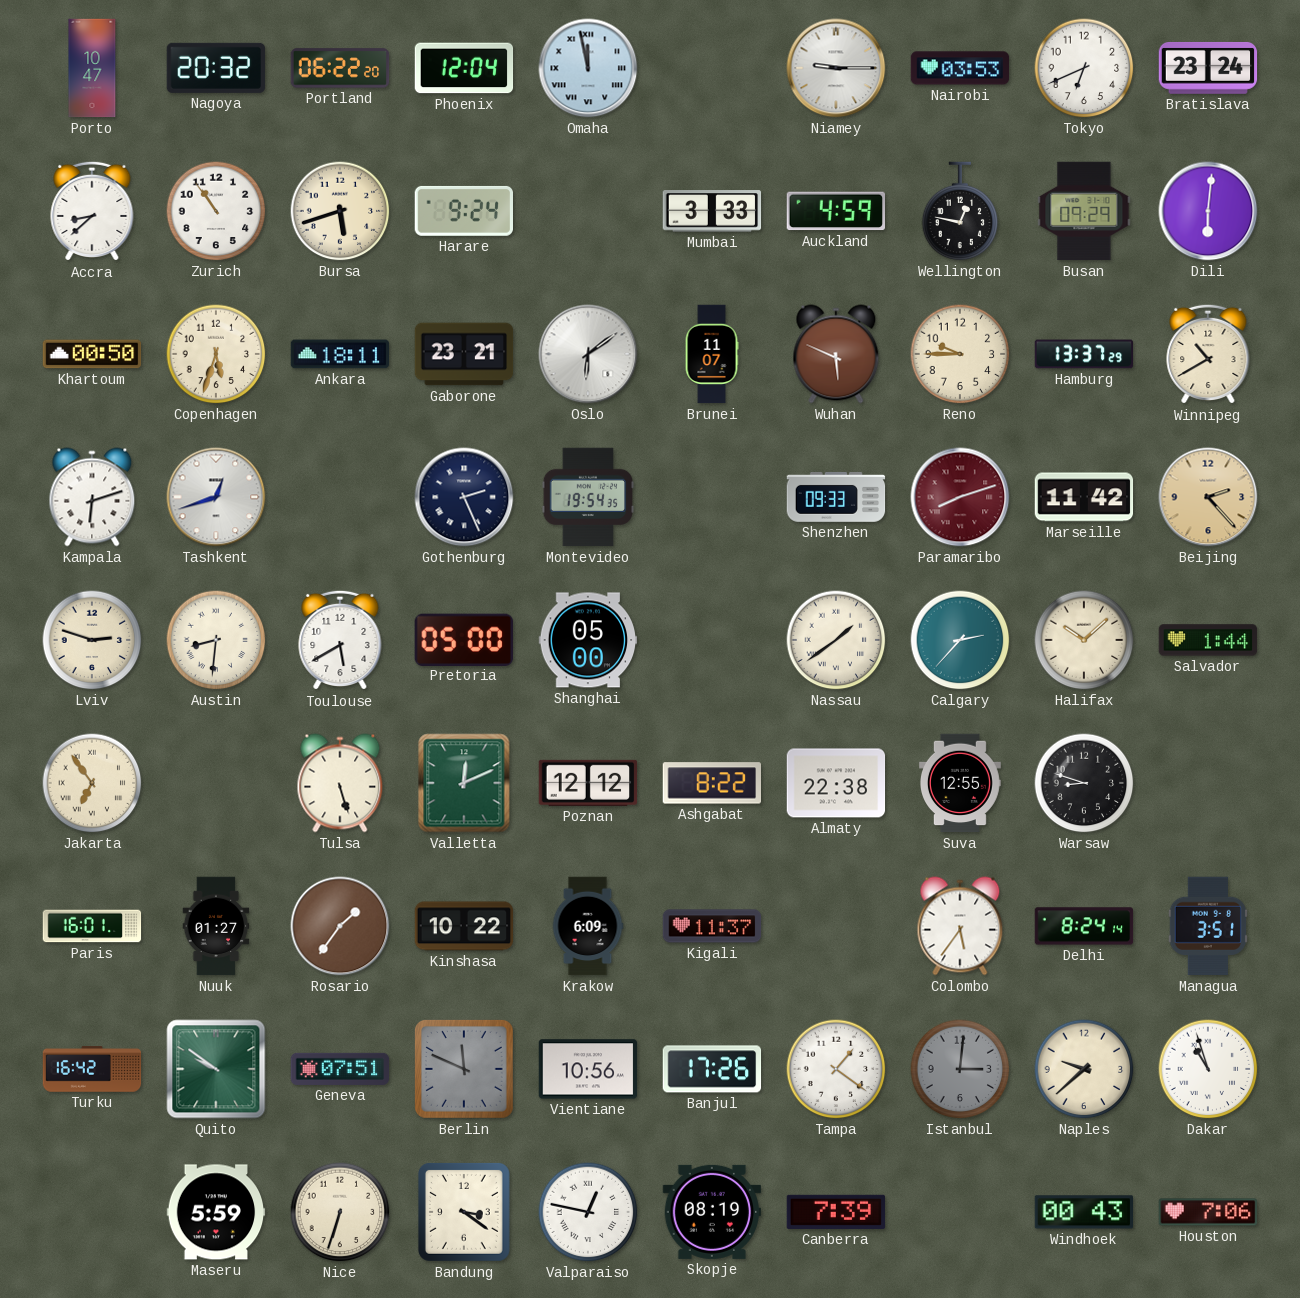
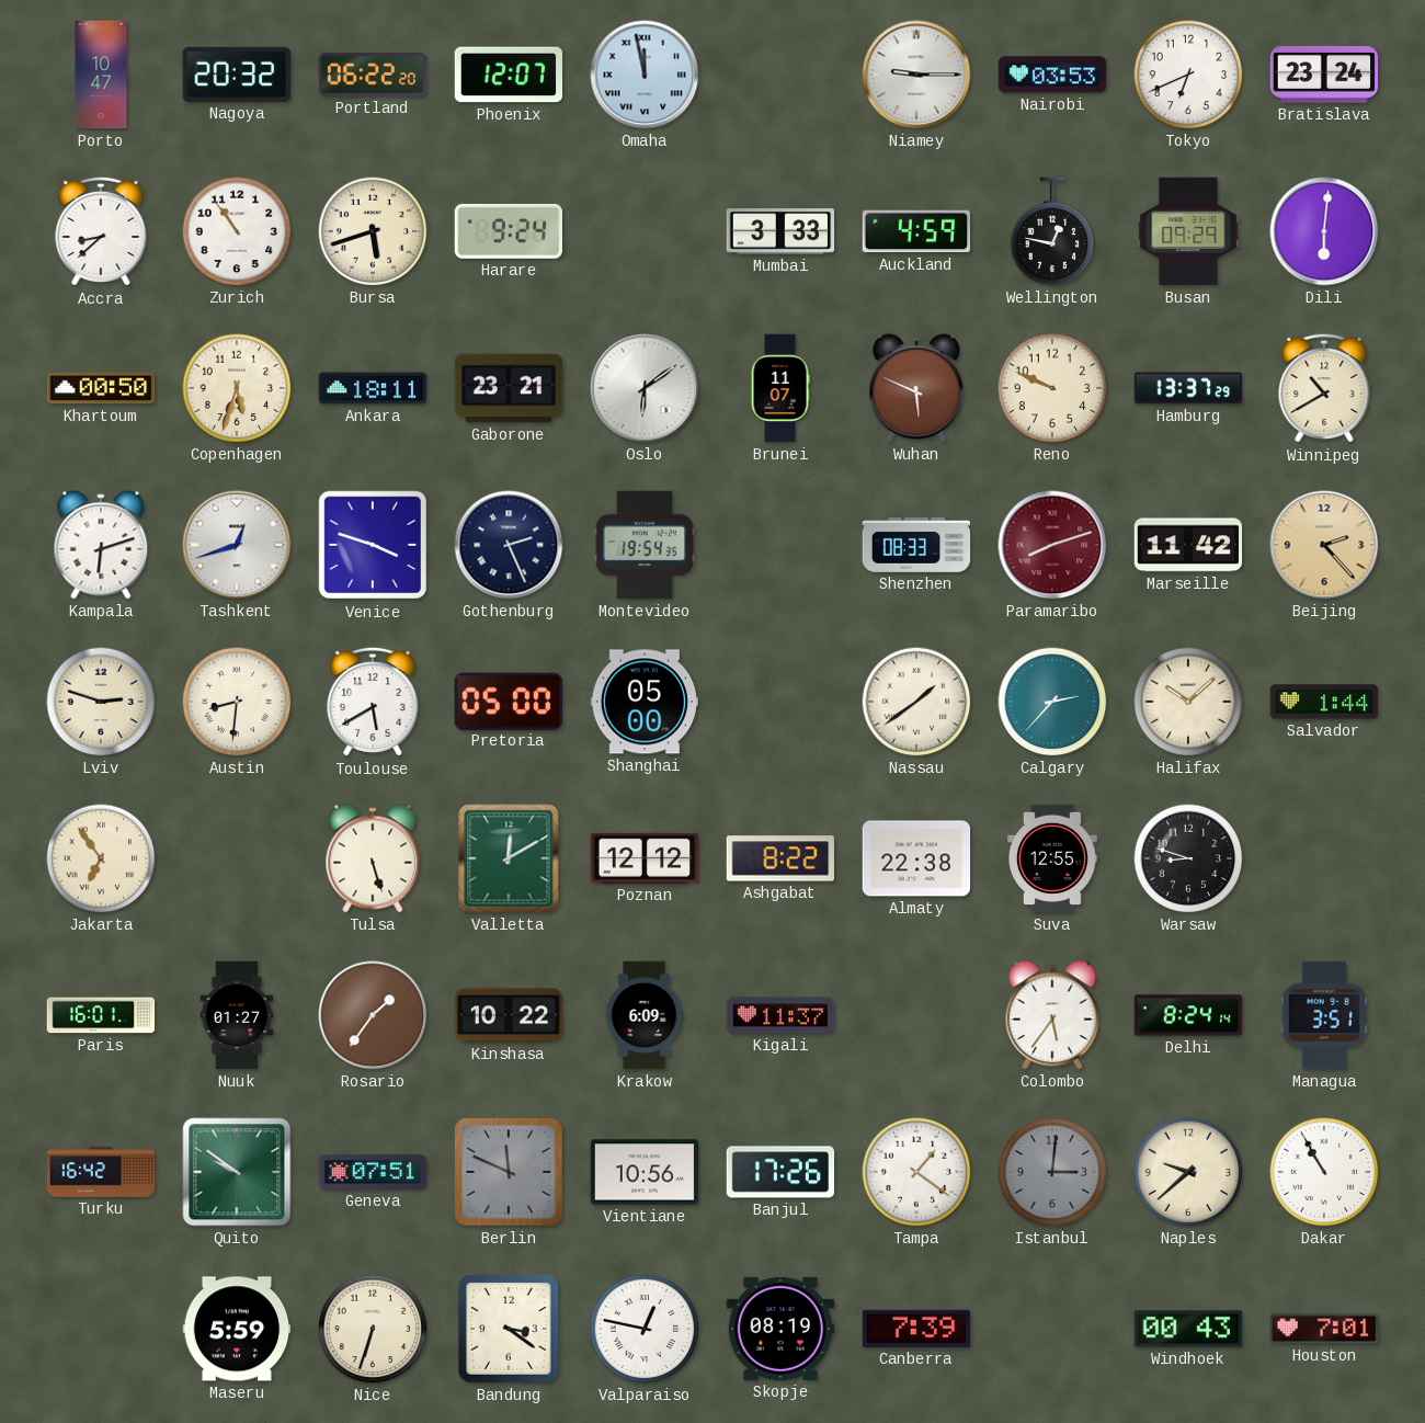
Phoenix: 12:04 -> 12:07 (509, 75)
Reno: 9:45 -> 9:49 (1052, 388)
Venice: none -> 3:48 (373, 545)
Shenzhen: 09:33 -> 08:33 (916, 545)
Valletta: 12:11 -> 12:10 (509, 858)
Dakar: 10:57 -> 10:55 (1324, 1172)
Houston: 7:06 -> 7:01 (1324, 1329)
